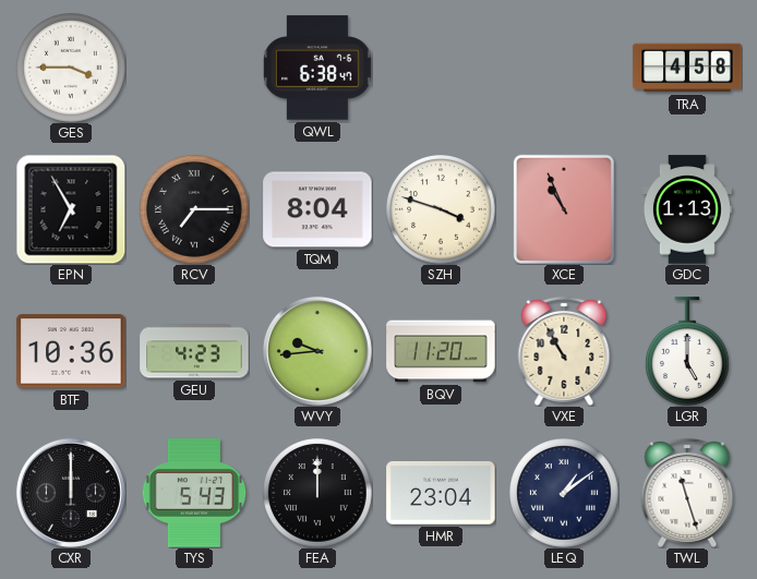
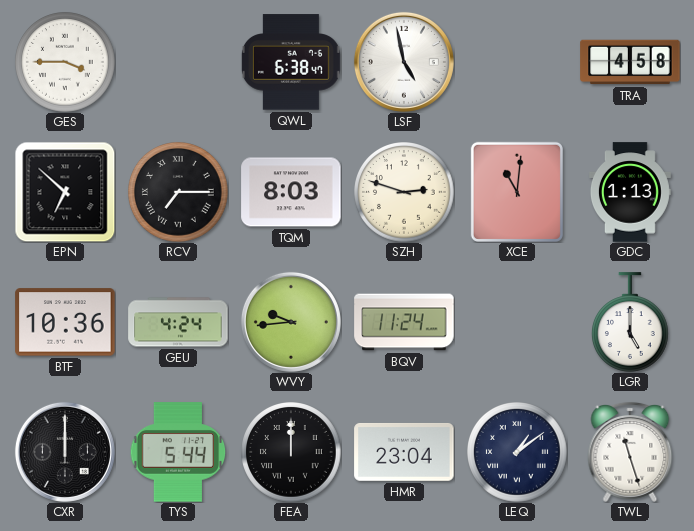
LSF: none -> 4:58 (404, 62)
EPN: 6:55 -> 6:52 (65, 192)
TQM: 8:04 -> 8:03 (291, 192)
SZH: 3:48 -> 2:48 (405, 193)
XCE: 10:56 -> 11:01 (517, 192)
GEU: 4:23 -> 4:24 (178, 322)
BQV: 11:20 -> 11:24 (404, 322)
VXE: 10:55 -> none (564, 351)
TYS: 5:43 -> 5:44 (178, 452)
